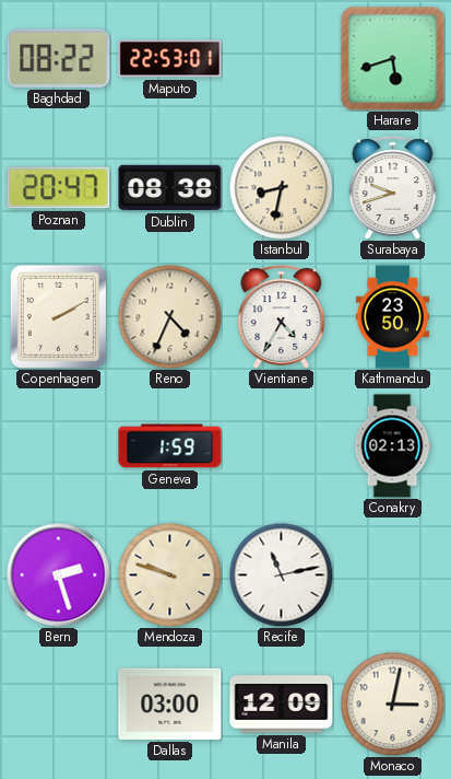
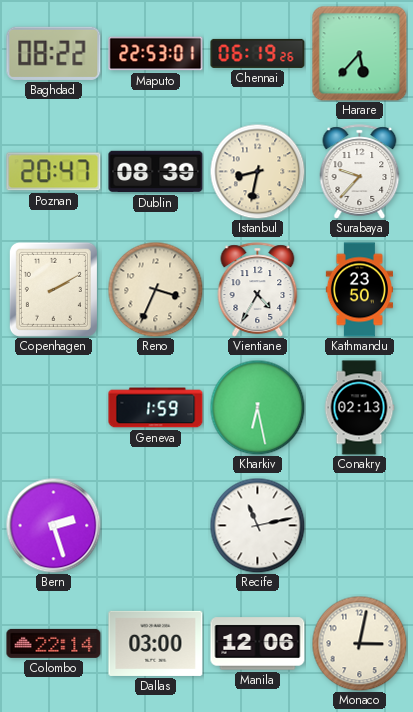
Chennai: none -> 06:19 (258, 53)
Harare: 5:42 -> 5:37 (360, 54)
Dublin: 08:38 -> 08:39 (156, 172)
Surabaya: 9:42 -> 9:37 (360, 172)
Reno: 4:34 -> 3:34 (155, 289)
Kharkiv: none -> 6:28 (257, 407)
Mendoza: 9:48 -> none (169, 574)
Colombo: none -> 22:14 (54, 643)
Manila: 12:09 -> 12:06 (258, 644)
